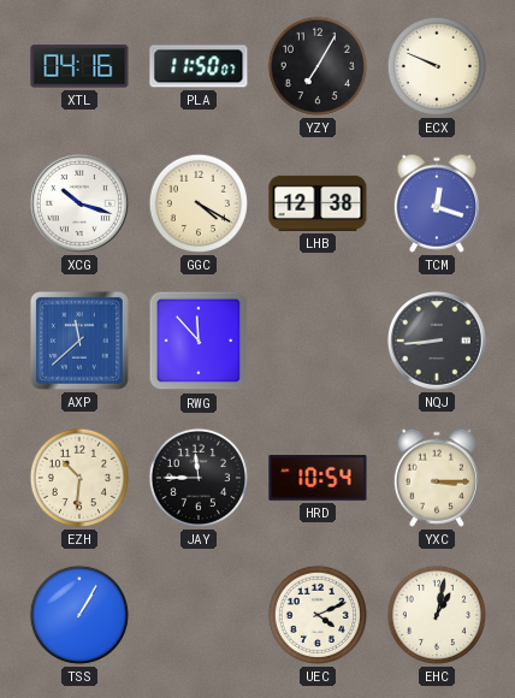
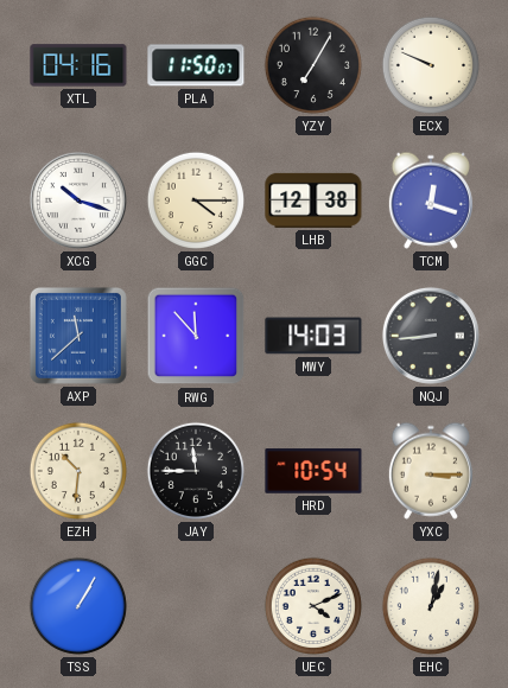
GGC: 4:20 -> 4:15 (196, 200)
MWY: none -> 14:03 (313, 336)
